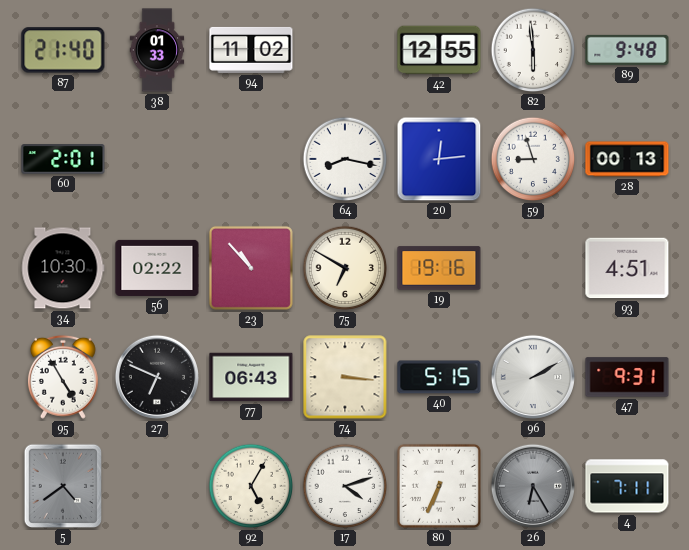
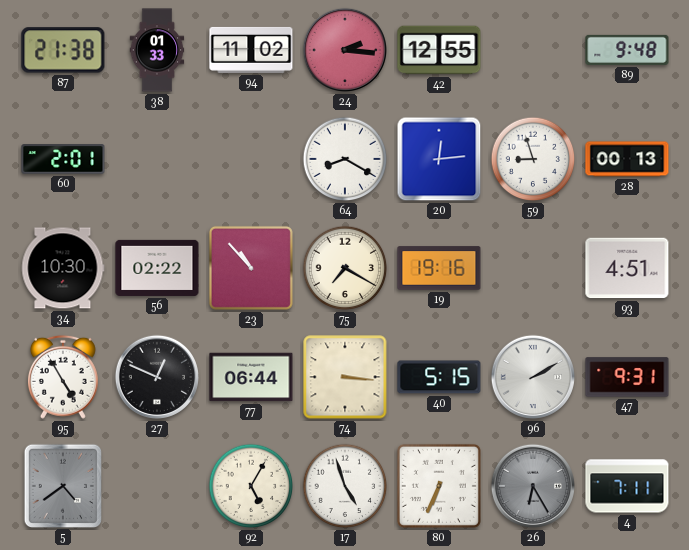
87: 21:40 -> 21:38 (63, 50)
24: none -> 2:16 (345, 50)
82: 5:59 -> none (533, 50)
64: 8:17 -> 8:20 (345, 159)
75: 6:50 -> 7:20 (345, 268)
27: 6:49 -> 12:49 (157, 377)
77: 06:43 -> 06:44 (251, 377)
17: 4:12 -> 4:57 (345, 486)
